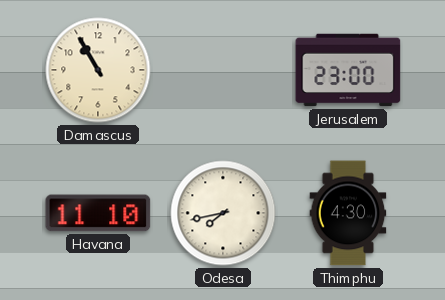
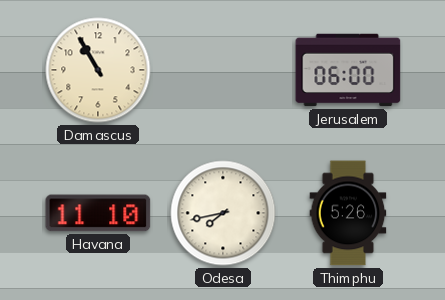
Jerusalem: 23:00 -> 06:00 (348, 70)
Thimphu: 4:30 -> 5:26 (348, 213)
